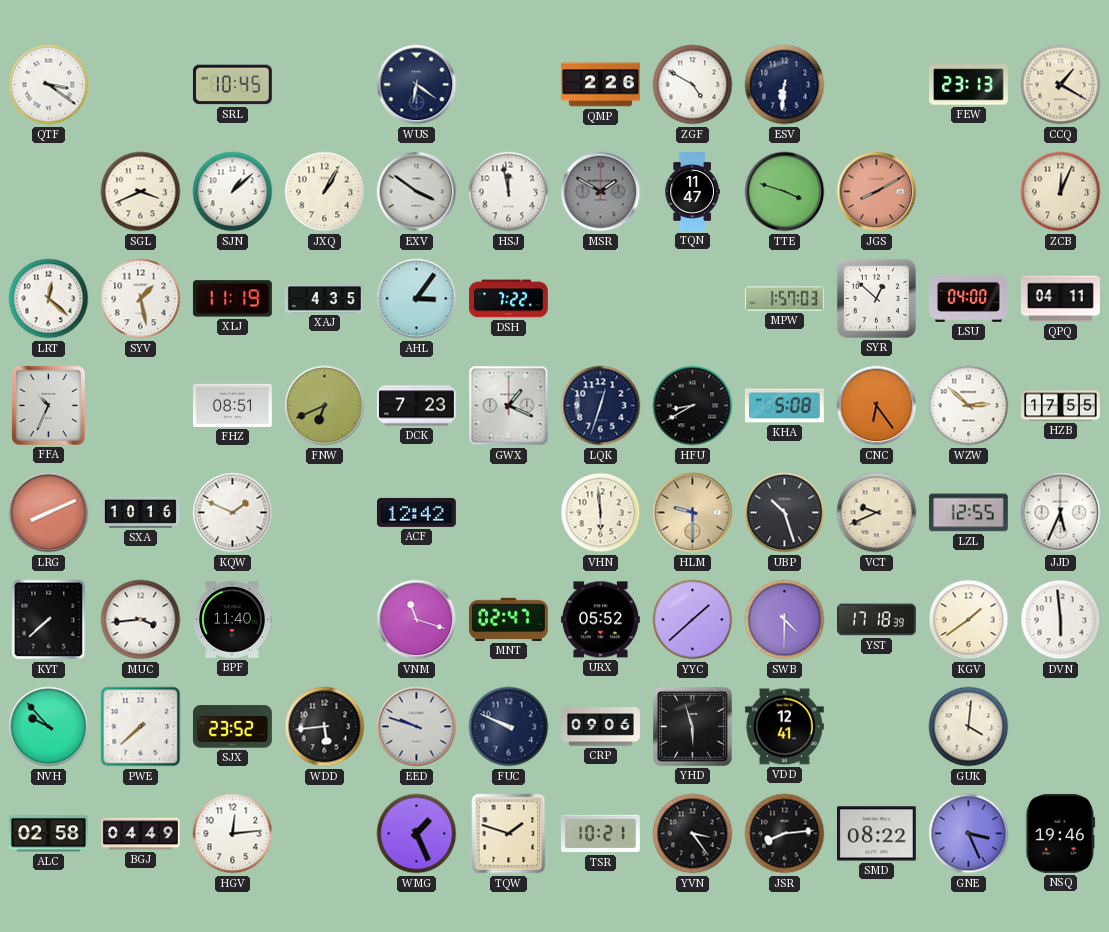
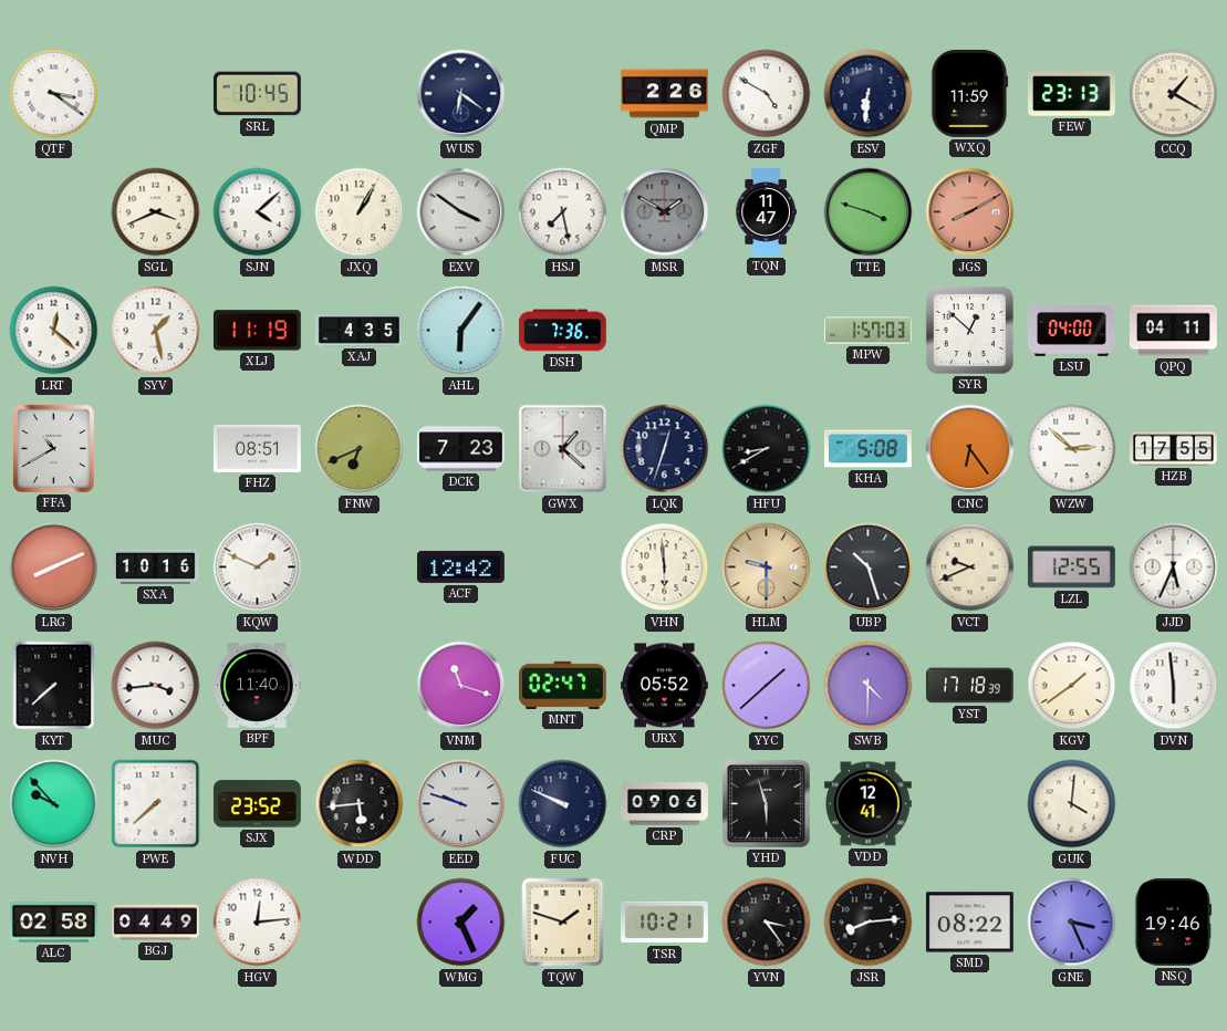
WXQ: none -> 11:59 (969, 93)
SJN: 1:08 -> 4:08 (258, 212)
HSJ: 11:58 -> 7:28 (563, 212)
ZCB: 12:04 -> none (1061, 192)
AHL: 3:06 -> 6:06 (461, 331)
DSH: 7:22 -> 7:36 (562, 331)
FFA: 10:34 -> 10:40 (53, 448)
GWX: 1:19 -> 1:22 (563, 449)
